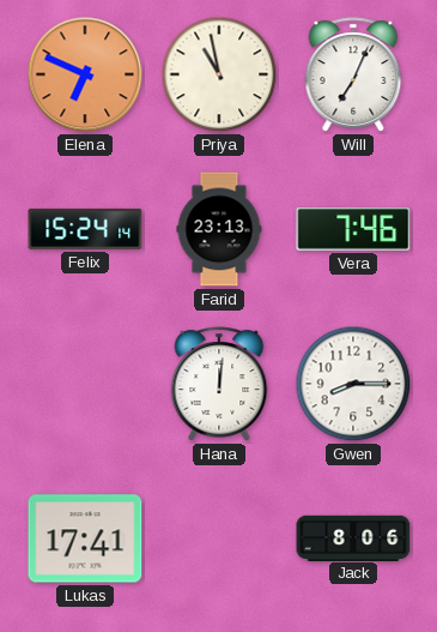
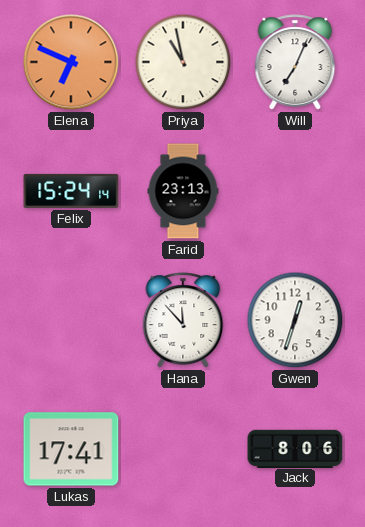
Vera: 7:46 -> none (353, 230)
Hana: 12:01 -> 11:53 (183, 320)
Gwen: 8:15 -> 12:33 (295, 320)
